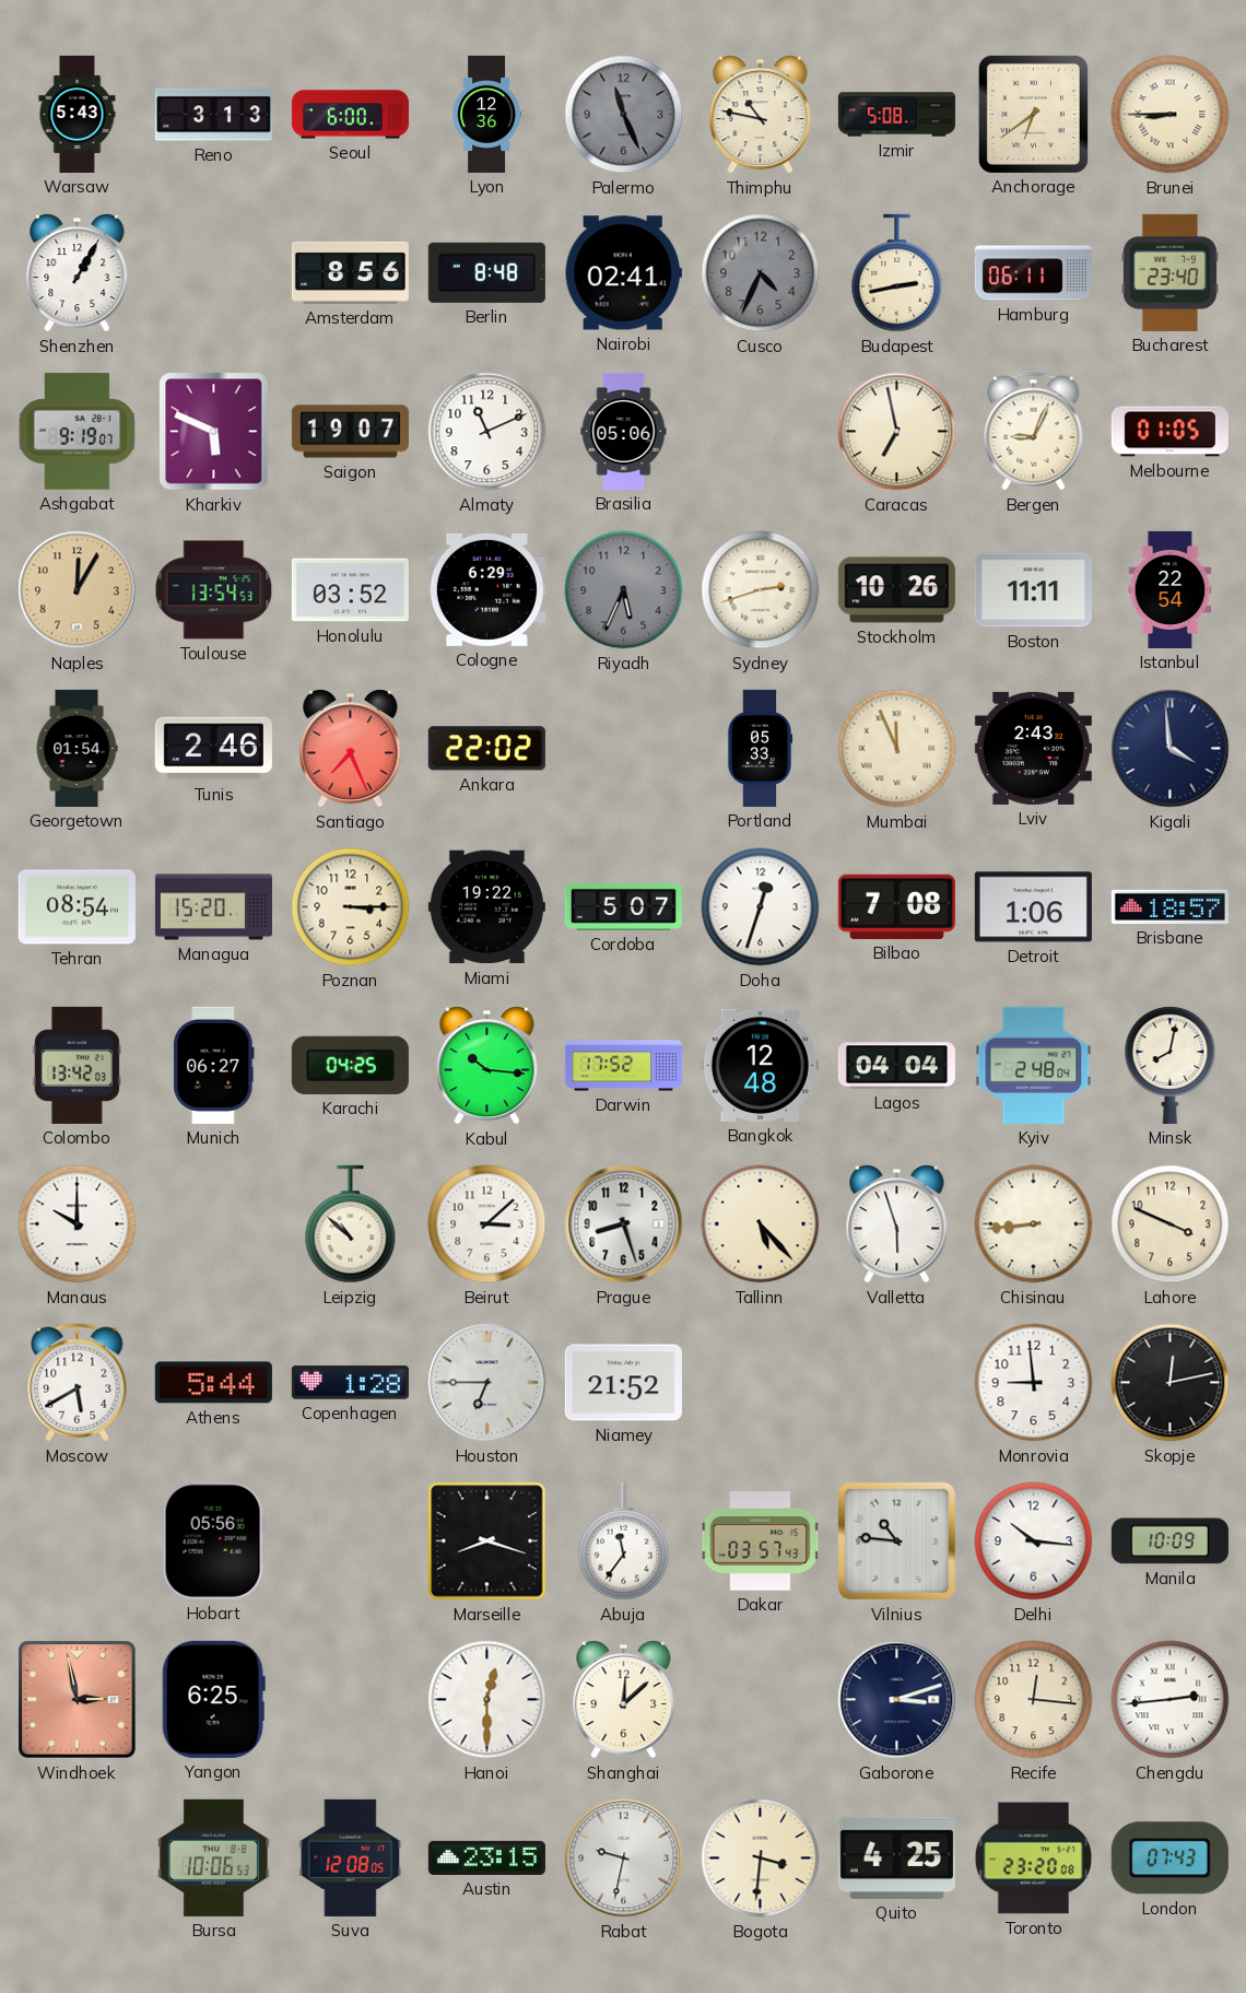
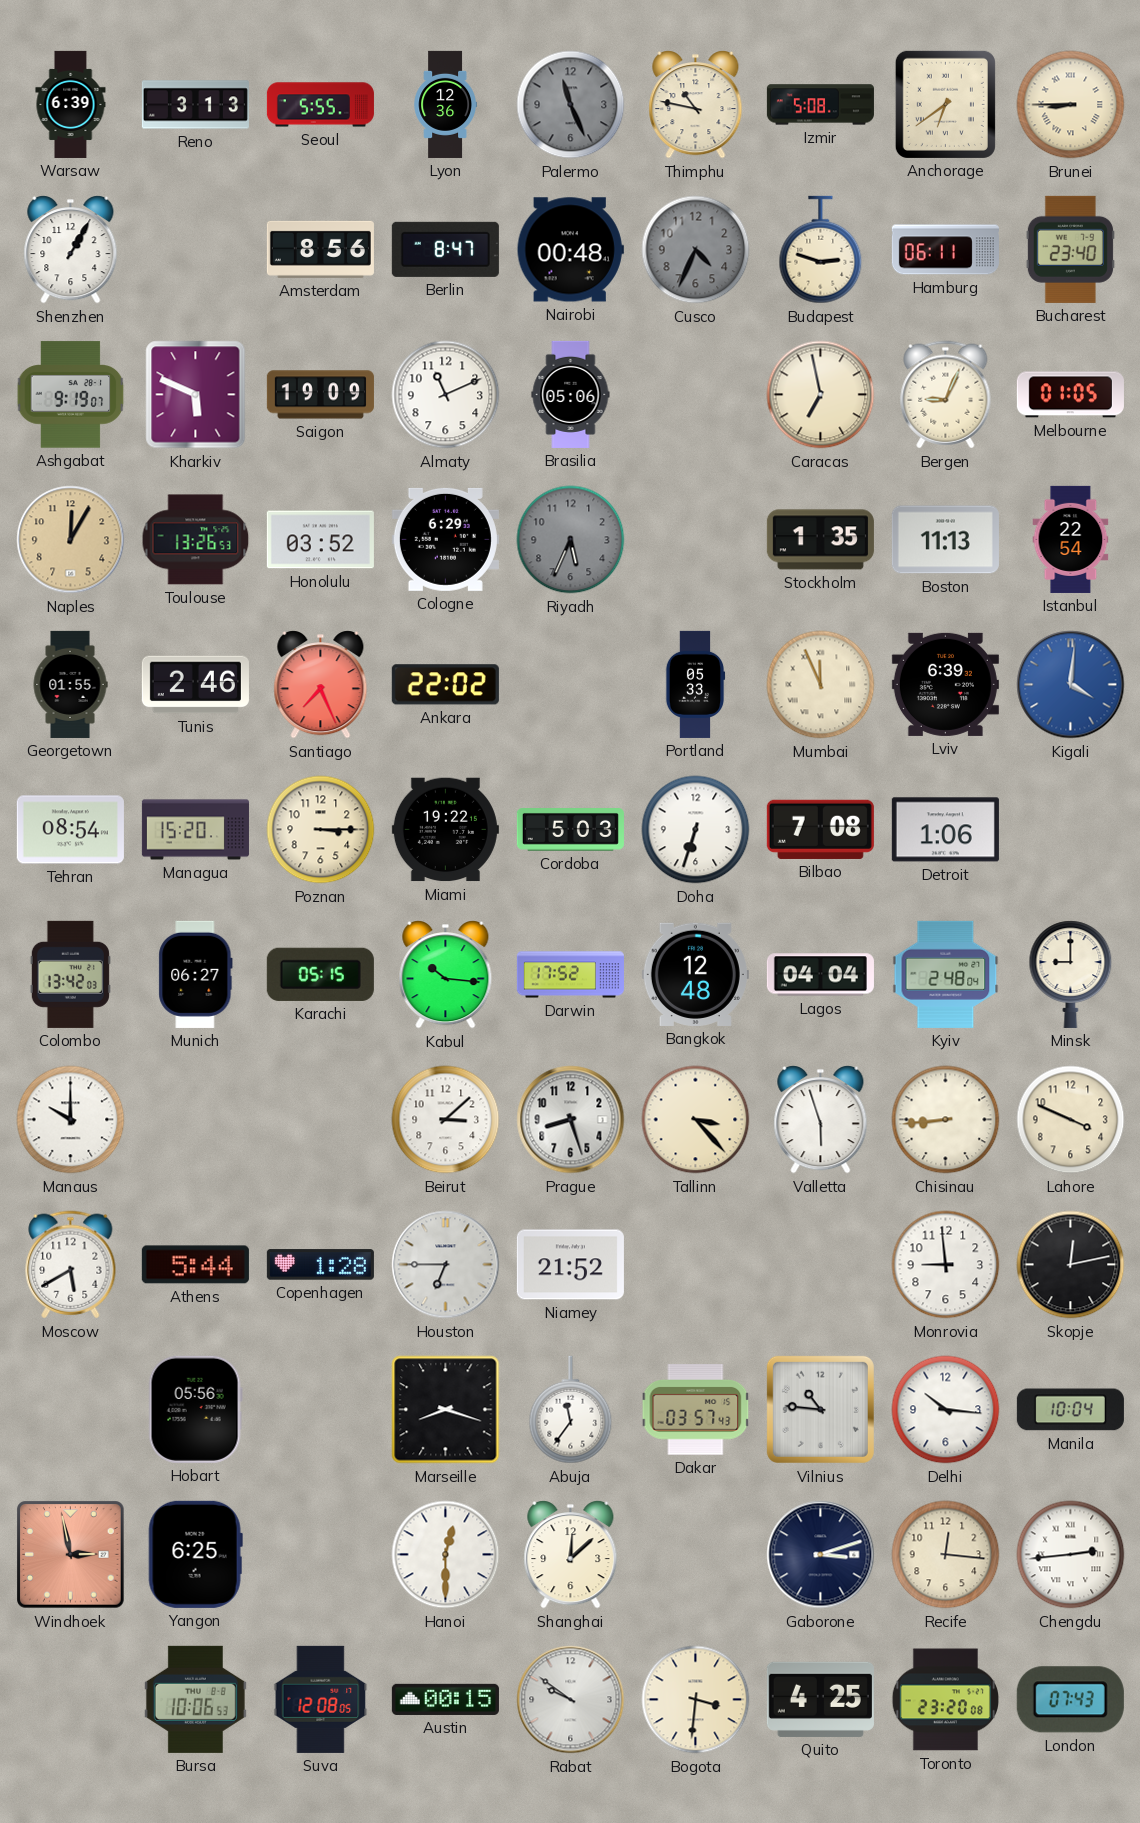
Warsaw: 5:43 -> 6:39 (71, 104)
Seoul: 6:00 -> 5:55 (320, 105)
Berlin: 8:48 -> 8:47 (445, 249)
Nairobi: 02:41 -> 00:48 (570, 250)
Budapest: 2:43 -> 2:48 (821, 250)
Saigon: 19:07 -> 19:09 (320, 395)
Toulouse: 13:54 -> 13:26 (196, 540)
Sydney: 2:42 -> none (761, 590)
Stockholm: 10:26 -> 1:35 (820, 540)
Boston: 11:11 -> 11:13 (945, 540)
Georgetown: 01:54 -> 01:55 (70, 684)
Lviv: 2:43 -> 6:39 (945, 684)
Kigali: 3:59 -> 4:01 (1071, 685)
Kigali dial: navy -> blue (1071, 685)
Cordoba: 5:07 -> 5:03 (570, 830)
Doha: 12:33 -> 6:33 (696, 830)
Brisbane: 18:57 -> none (1169, 906)
Karachi: 04:25 -> 05:15 (320, 974)
Minsk: 8:02 -> 9:00 (1071, 974)
Leipzig: 10:52 -> none (351, 1224)
Tallinn: 5:23 -> 3:23 (696, 1120)
Manila: 10:09 -> 10:04 (1070, 1410)
Austin: 23:15 -> 00:15 (445, 1699)
Rabat: 9:32 -> 9:51 (571, 1700)
